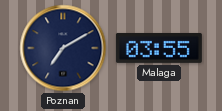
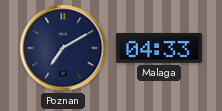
Malaga: 03:55 -> 04:33 (159, 48)
